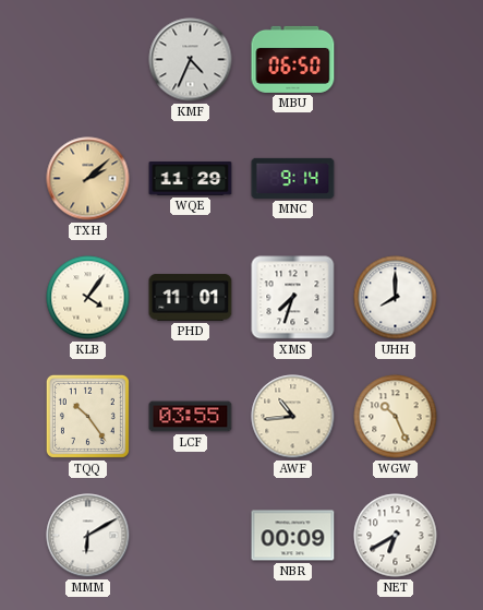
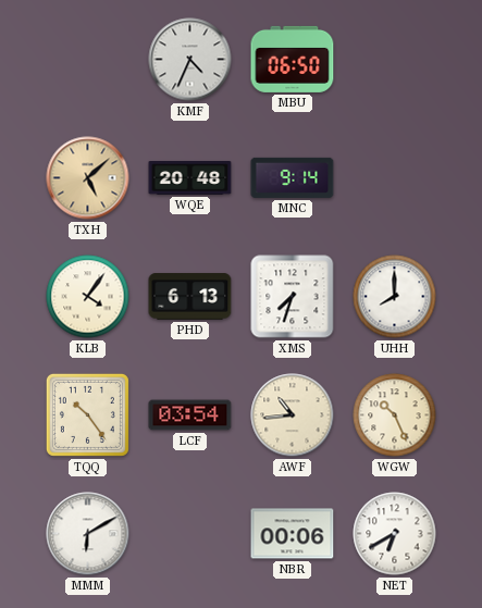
TXH: 2:08 -> 5:08 (88, 178)
WQE: 11:29 -> 20:48 (190, 178)
PHD: 11:01 -> 6:13 (190, 297)
LCF: 03:55 -> 03:54 (190, 415)
NBR: 00:09 -> 00:06 (293, 534)
